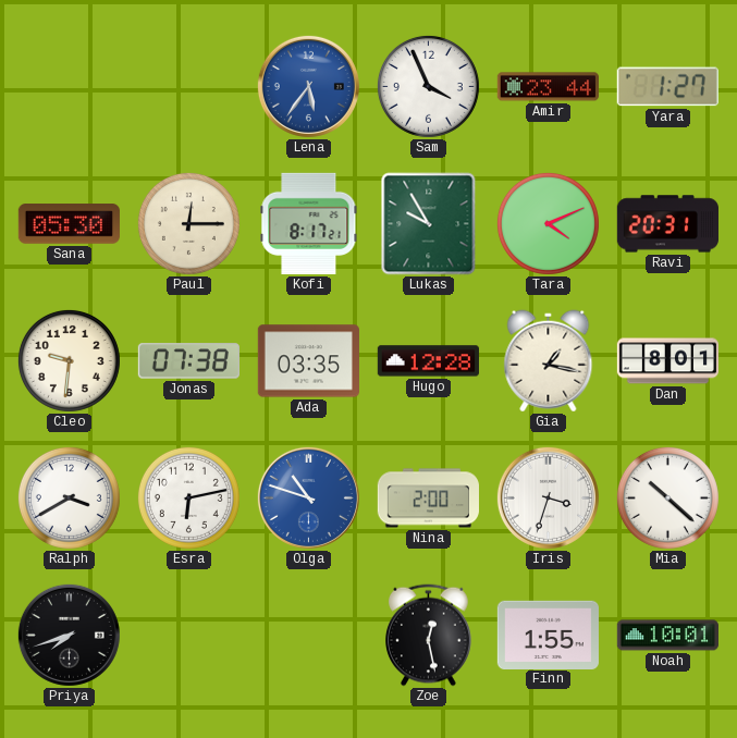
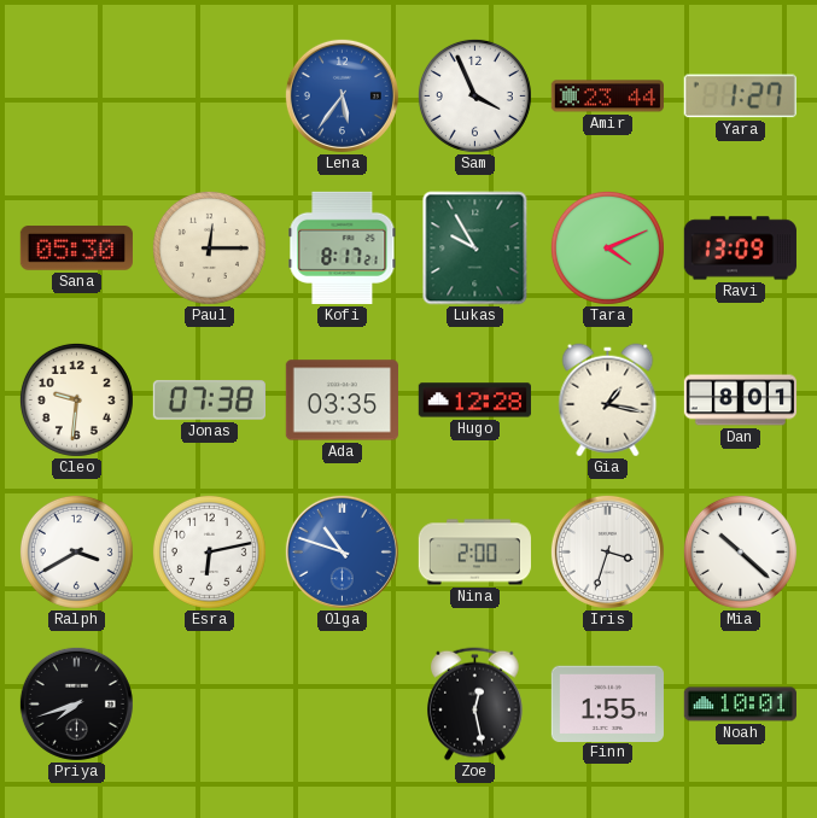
Ravi: 20:31 -> 13:09 (740, 249)
